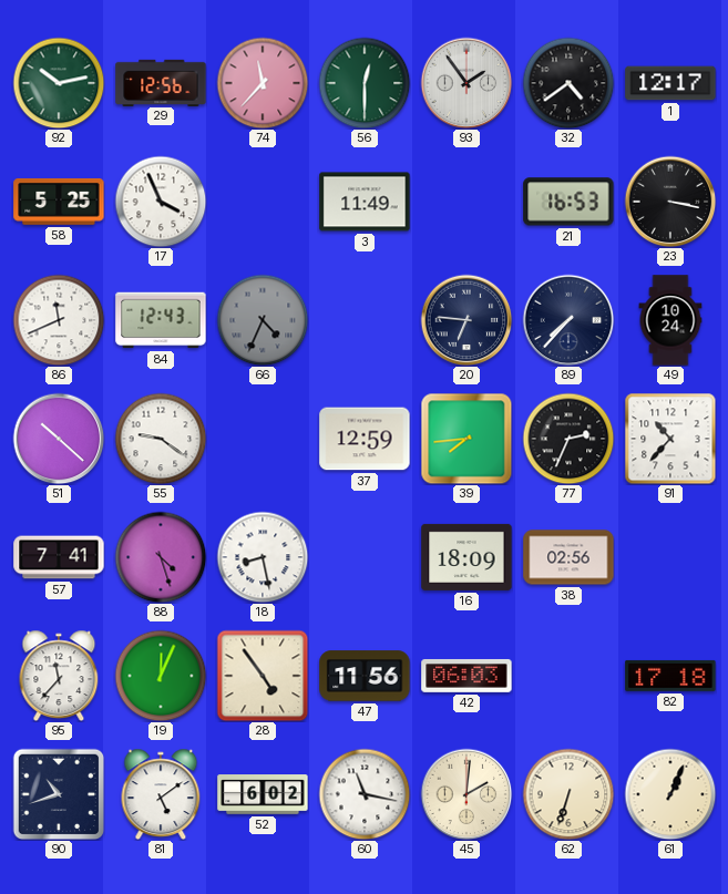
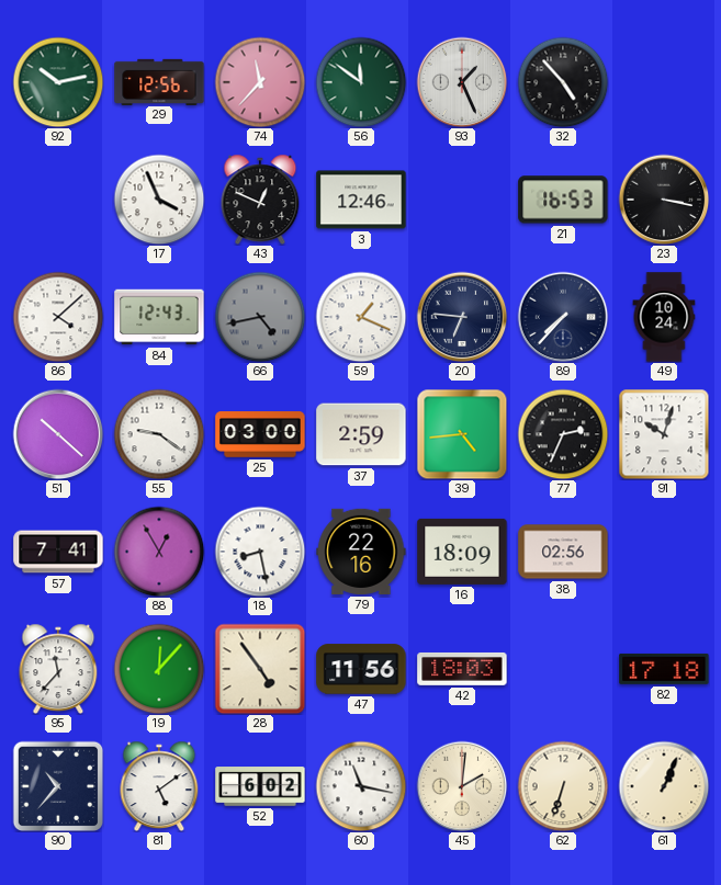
56: 12:30 -> 11:51 (361, 82)
93: 1:54 -> 1:26 (462, 82)
32: 4:39 -> 4:53 (563, 82)
1: 12:17 -> none (670, 83)
58: 5:25 -> none (59, 202)
43: none -> 12:49 (260, 200)
3: 11:49 -> 12:46 (361, 200)
86: 11:41 -> 4:08 (58, 317)
66: 4:34 -> 4:43 (260, 317)
59: none -> 1:19 (361, 317)
25: none -> 03:00 (260, 434)
37: 12:59 -> 2:59 (361, 434)
39: 7:44 -> 4:44 (462, 434)
91: 10:37 -> 10:03 (664, 434)
88: 4:27 -> 12:55 (159, 552)
79: none -> 22:16 (361, 552)
19: 12:04 -> 12:07 (159, 669)
42: 06:03 -> 18:03 (462, 669)
90: 10:42 -> 10:37 (58, 786)
